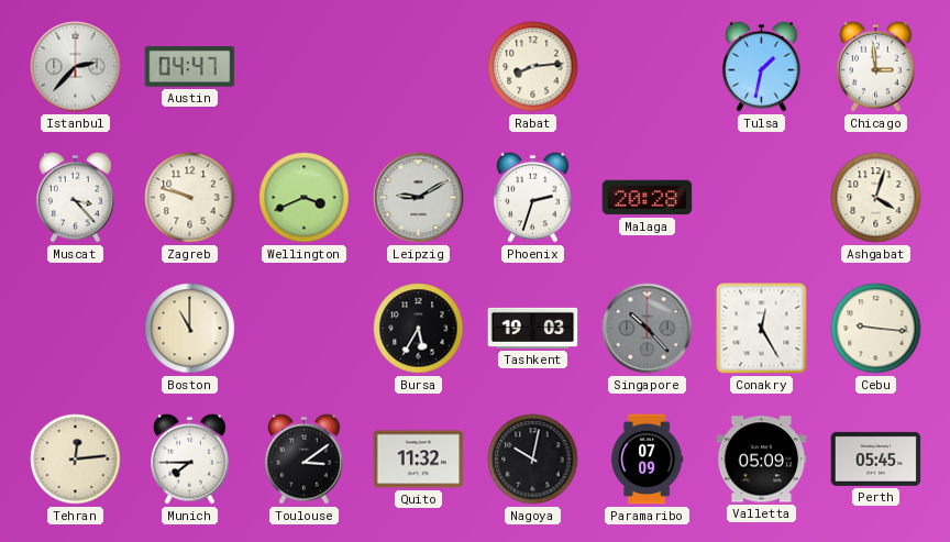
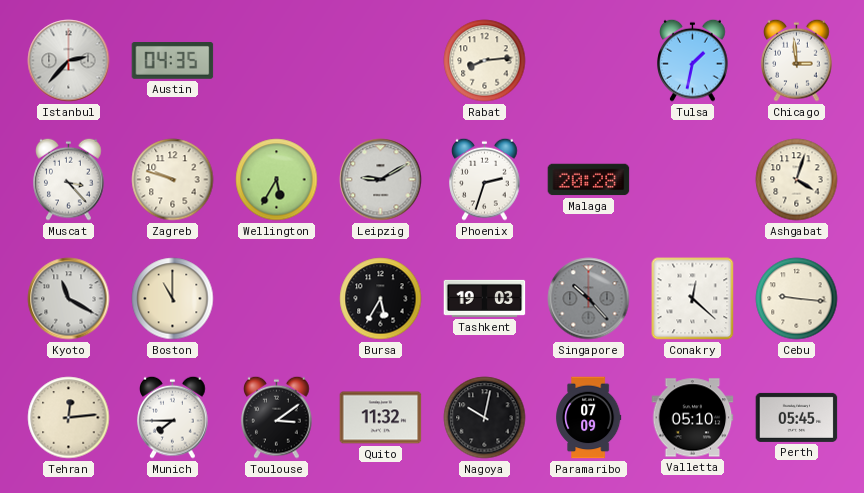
Austin: 04:47 -> 04:35 (173, 61)
Wellington: 3:41 -> 5:35 (277, 180)
Kyoto: none -> 11:20 (69, 299)
Conakry: 12:25 -> 12:22 (693, 299)
Valletta: 05:09 -> 05:10 (693, 418)
